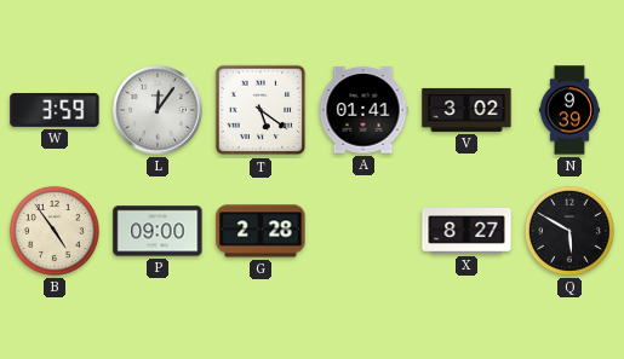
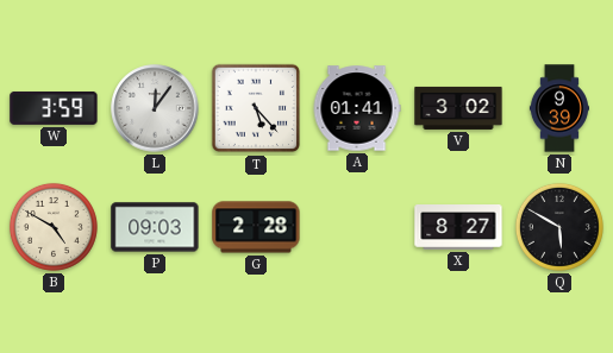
T: 5:21 -> 5:23 (256, 108)
B: 4:54 -> 4:50 (54, 227)
P: 09:00 -> 09:03 (155, 227)
